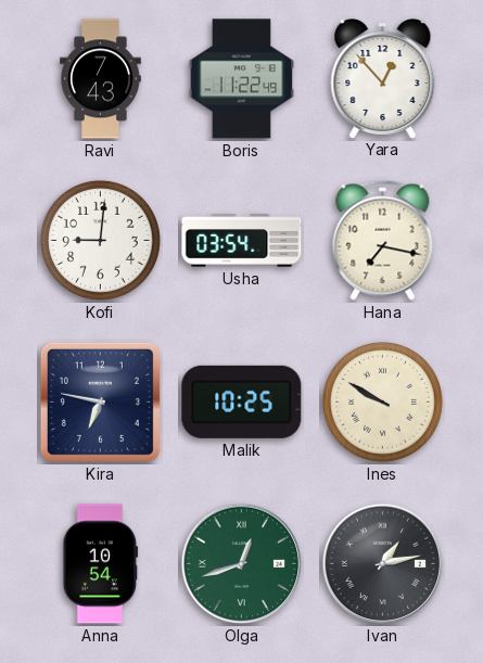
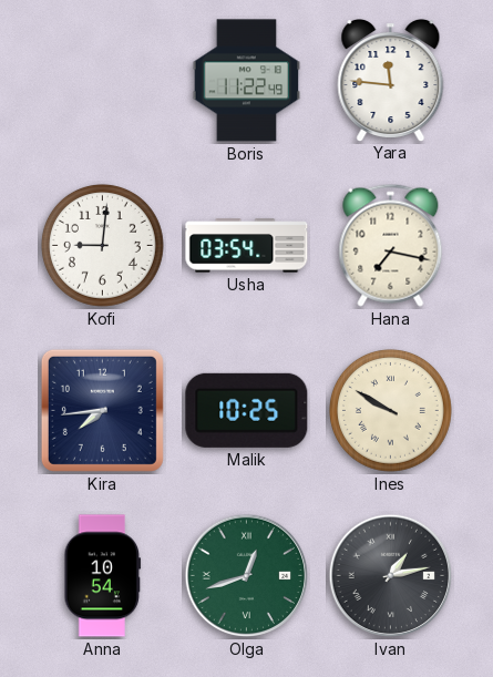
Ravi: 7:43 -> none (100, 79)
Yara: 12:53 -> 11:46 (391, 81)
Kira: 6:47 -> 7:44 (102, 410)
